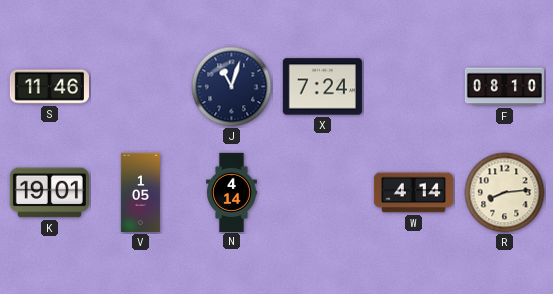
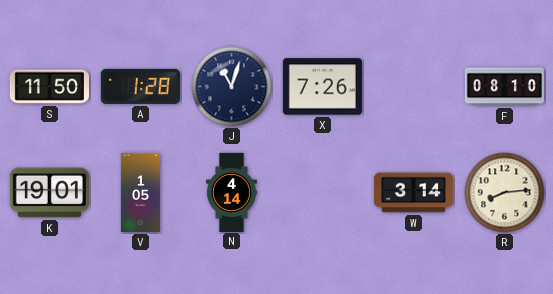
S: 11:46 -> 11:50 (49, 87)
A: none -> 1:28 (140, 86)
X: 7:24 -> 7:26 (322, 87)
W: 4:14 -> 3:14 (413, 193)
